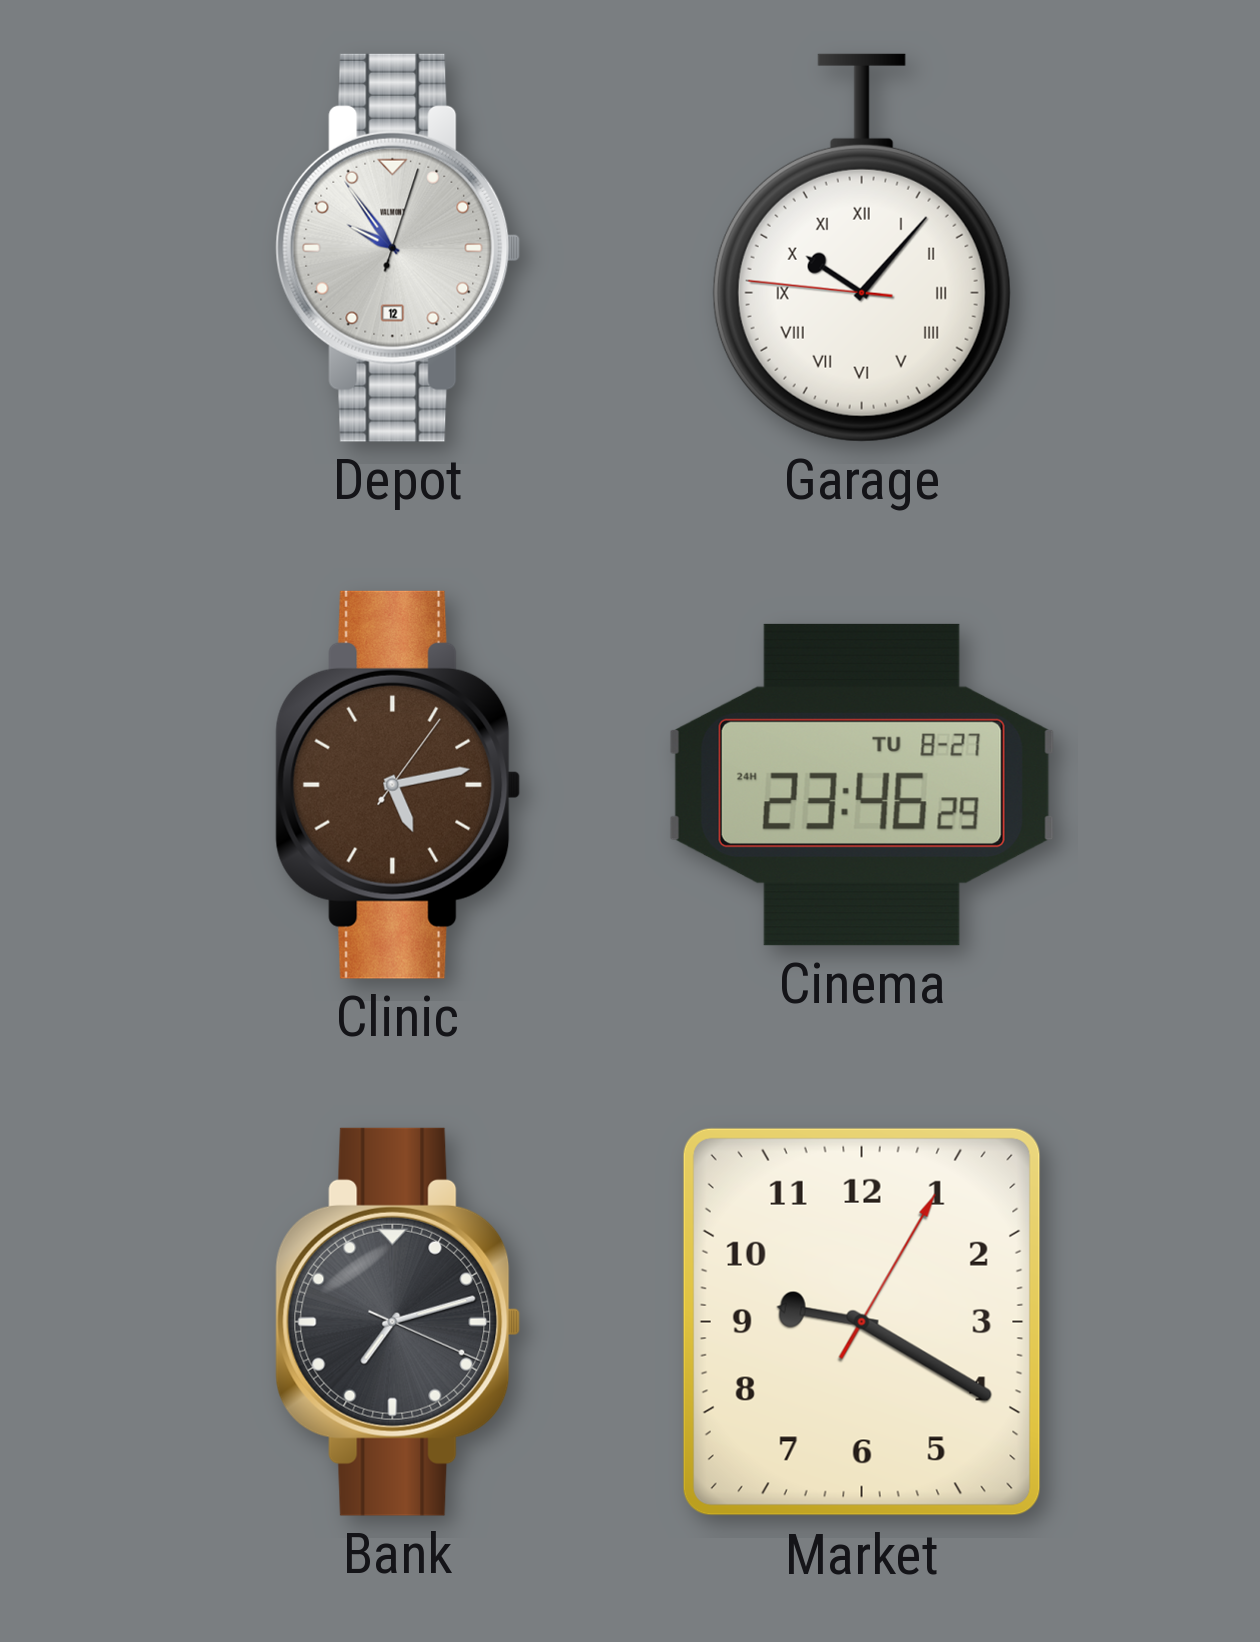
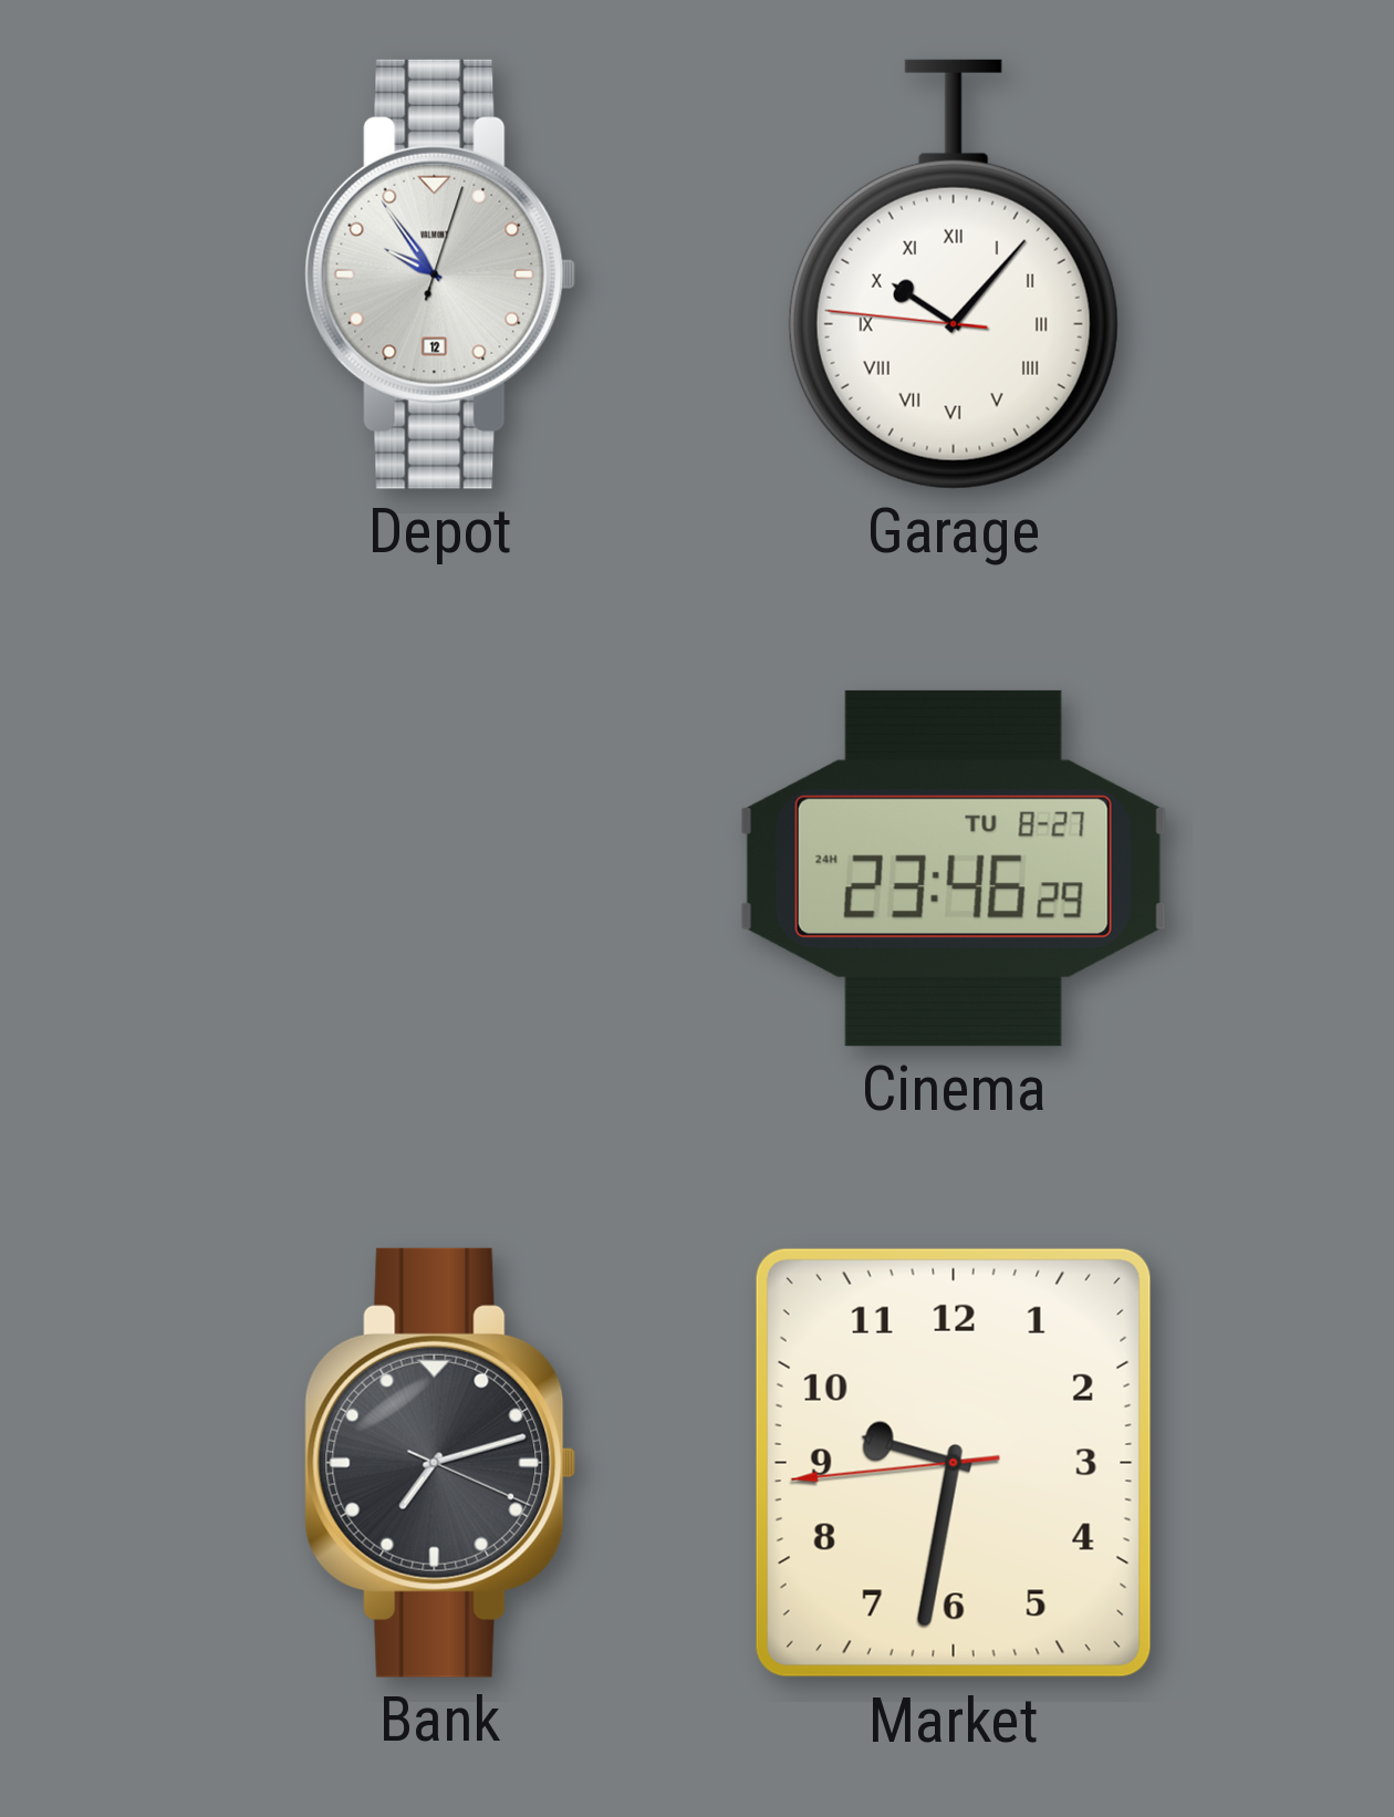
Clinic: 5:13 -> none (398, 785)
Market: 9:20 -> 9:31 (954, 1463)
